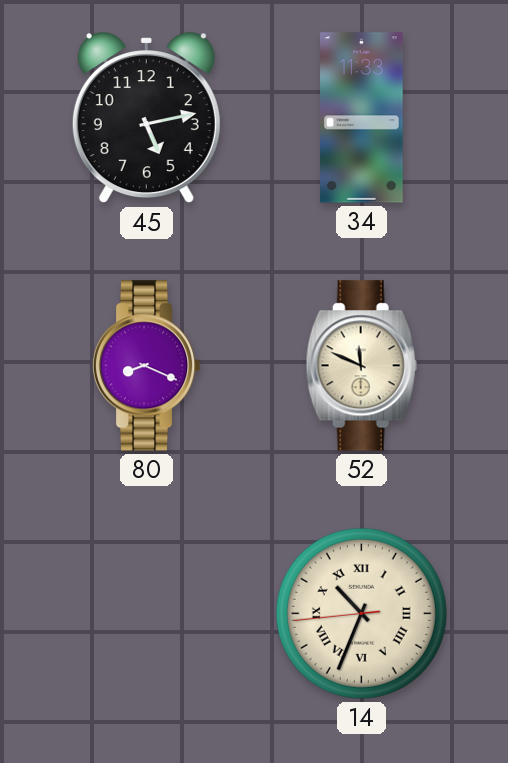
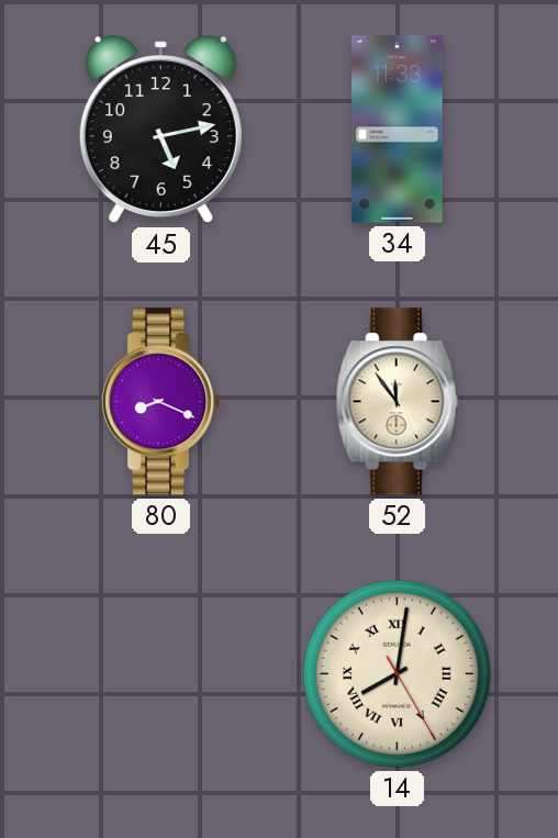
52: 11:49 -> 11:54 (397, 402)
14: 10:33 -> 8:01 (397, 673)
